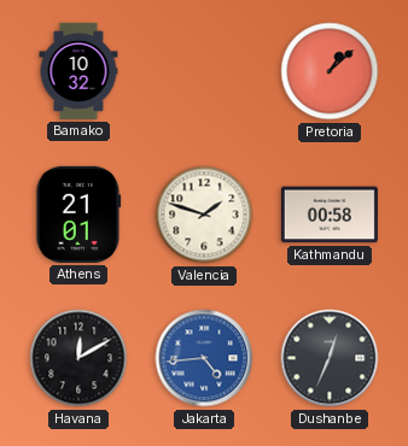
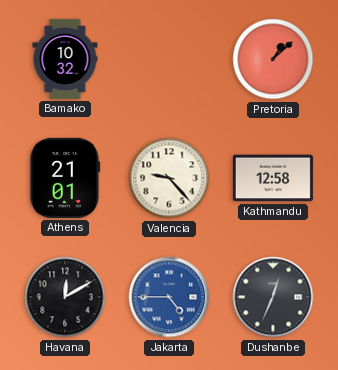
Valencia: 1:48 -> 9:23 (169, 178)
Kathmandu: 00:58 -> 12:58 (273, 178)
Jakarta: 4:44 -> 4:45 (169, 297)
